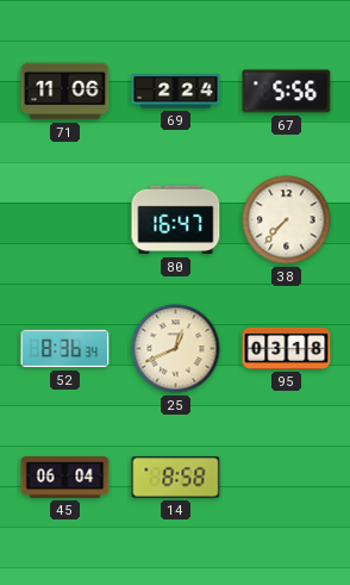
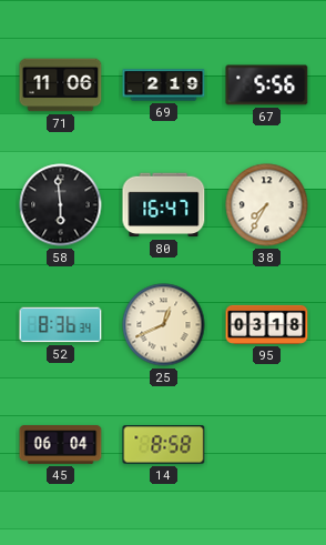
69: 2:24 -> 2:19 (164, 85)
58: none -> 5:59 (61, 205)
38: 7:37 -> 7:35 (267, 205)
